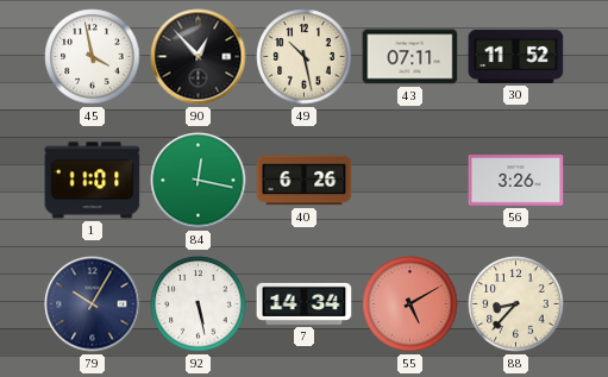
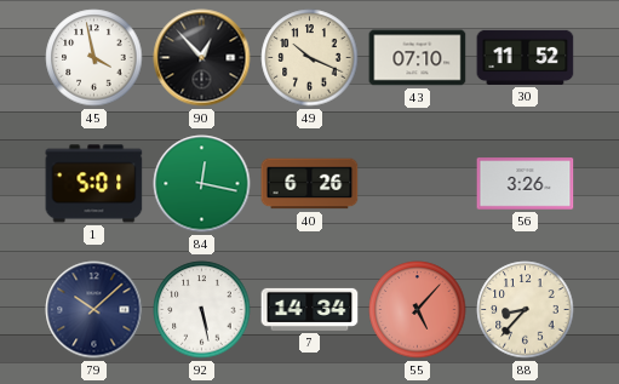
49: 10:28 -> 10:19 (310, 58)
43: 07:11 -> 07:10 (418, 58)
1: 11:01 -> 5:01 (94, 184)
79: 10:05 -> 10:08 (94, 310)
55: 5:10 -> 5:07 (418, 310)
